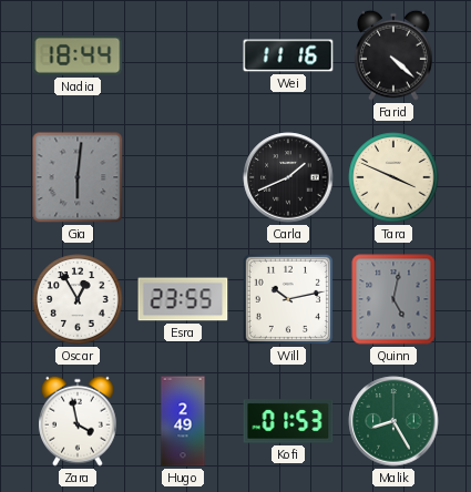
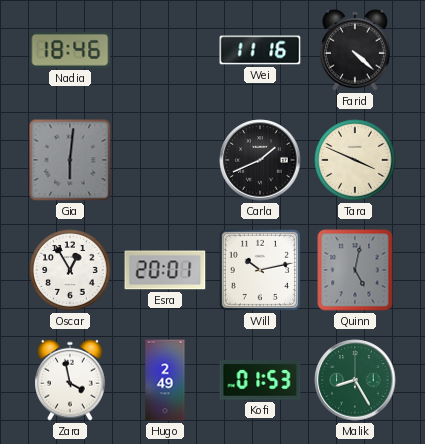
Nadia: 18:44 -> 18:46 (70, 50)
Esra: 23:55 -> 20:01 (165, 270)
